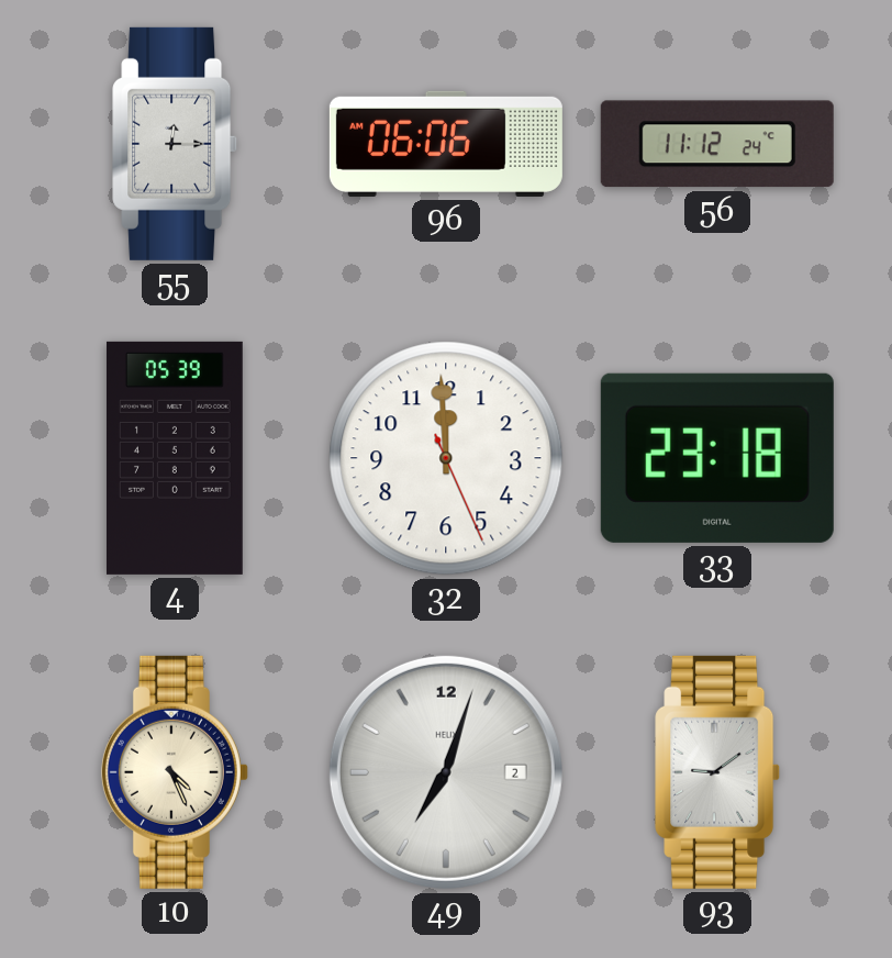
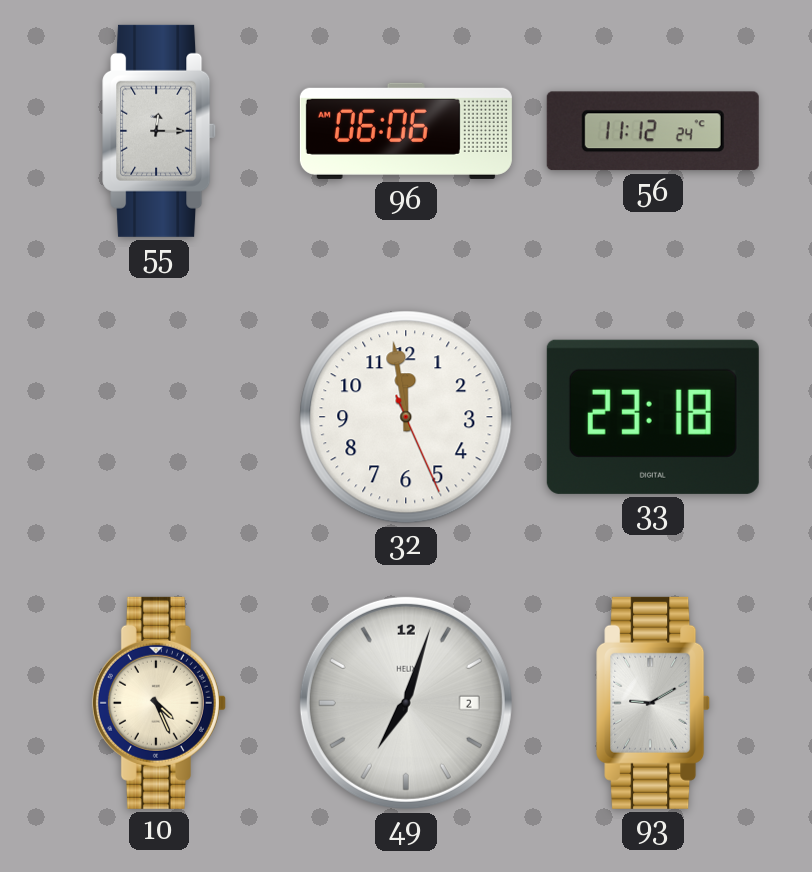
4: 05:39 -> none (175, 458)
32: 11:59 -> 11:58 (406, 417)
93: 9:09 -> 9:10 (654, 703)
